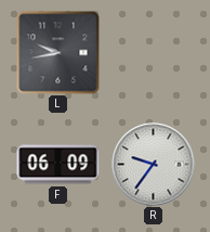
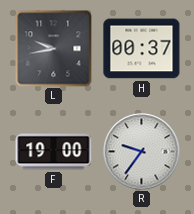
H: none -> 00:37 (142, 49)
F: 06:09 -> 19:00 (54, 152)
